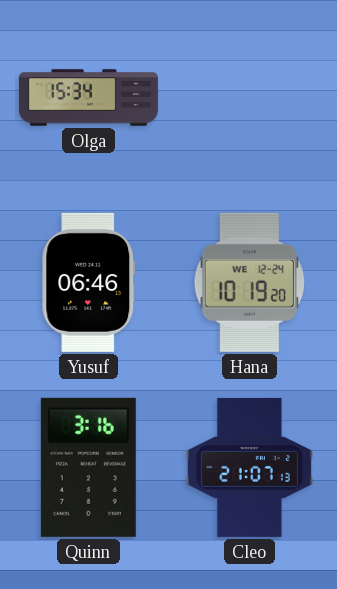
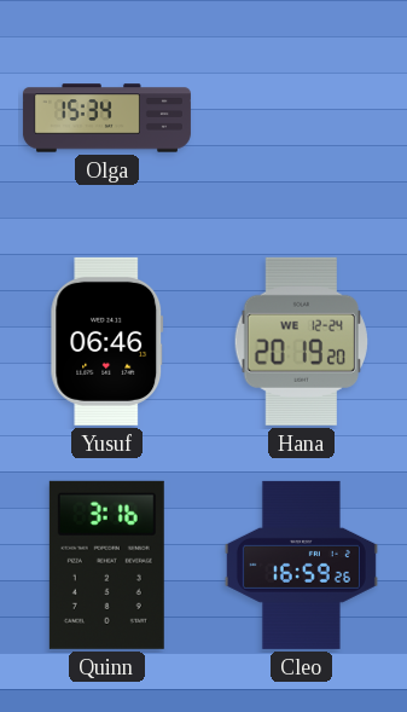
Hana: 10:19 -> 20:19 (301, 341)
Cleo: 21:07 -> 16:59 (301, 565)
